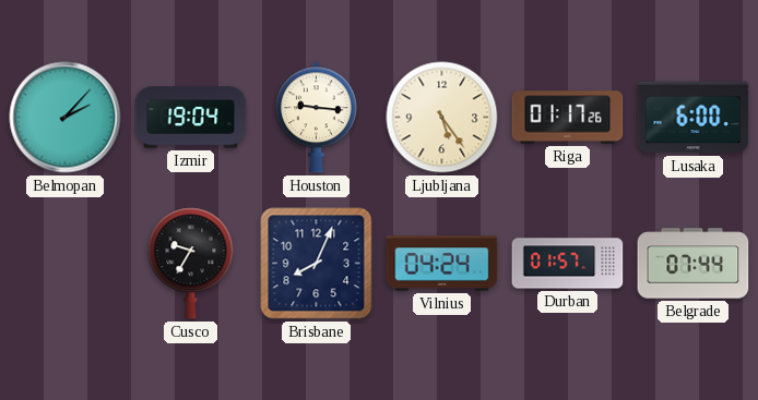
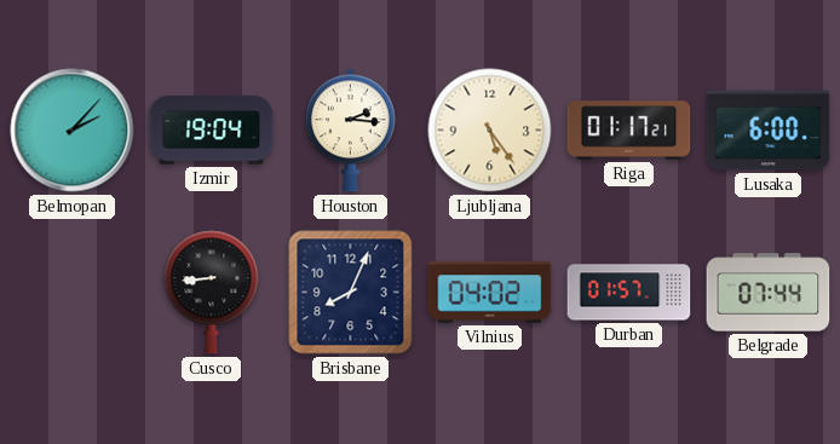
Houston: 9:16 -> 2:16 (351, 131)
Riga: 01:17:26 -> 01:17:21 (629, 131)
Cusco: 9:35 -> 8:44 (212, 293)
Vilnius: 04:24 -> 04:02 (490, 293)
